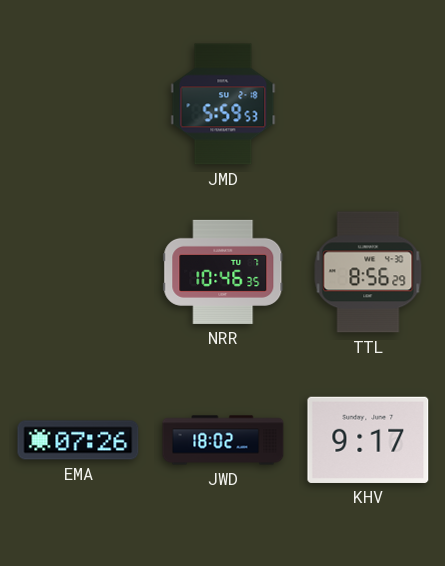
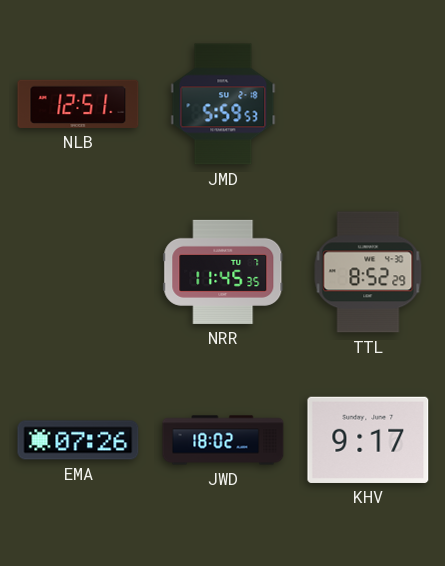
NLB: none -> 12:51 (78, 104)
NRR: 10:46 -> 11:45 (223, 272)
TTL: 8:56 -> 8:52 (368, 272)
